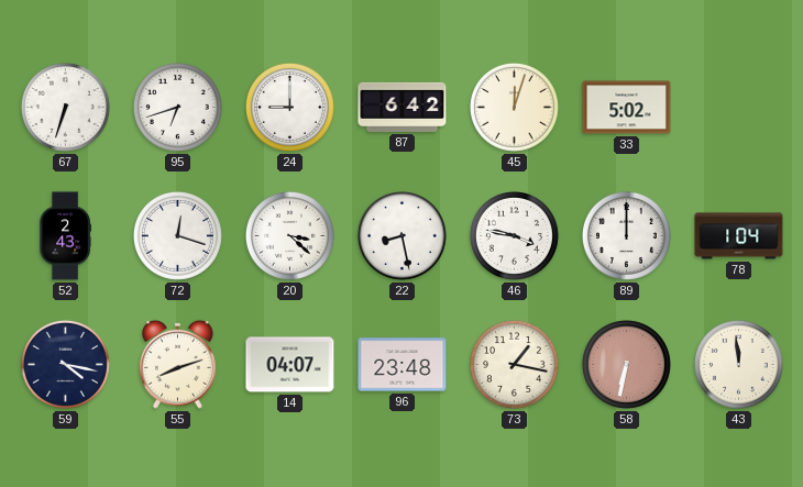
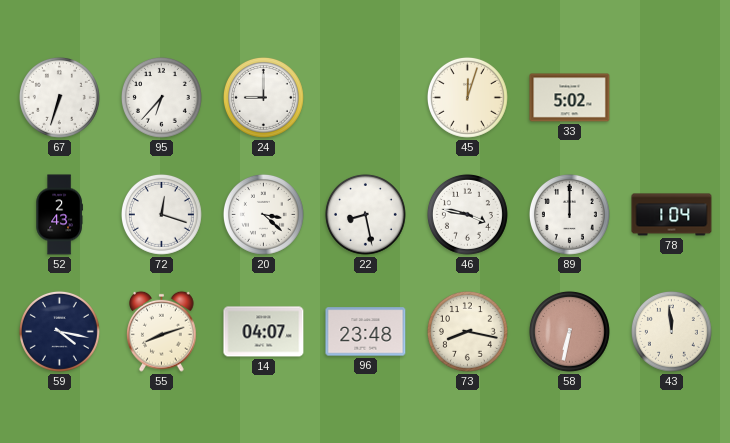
95: 6:42 -> 6:37 (161, 97)
87: 6:42 -> none (403, 107)
73: 1:17 -> 8:17 (467, 331)
